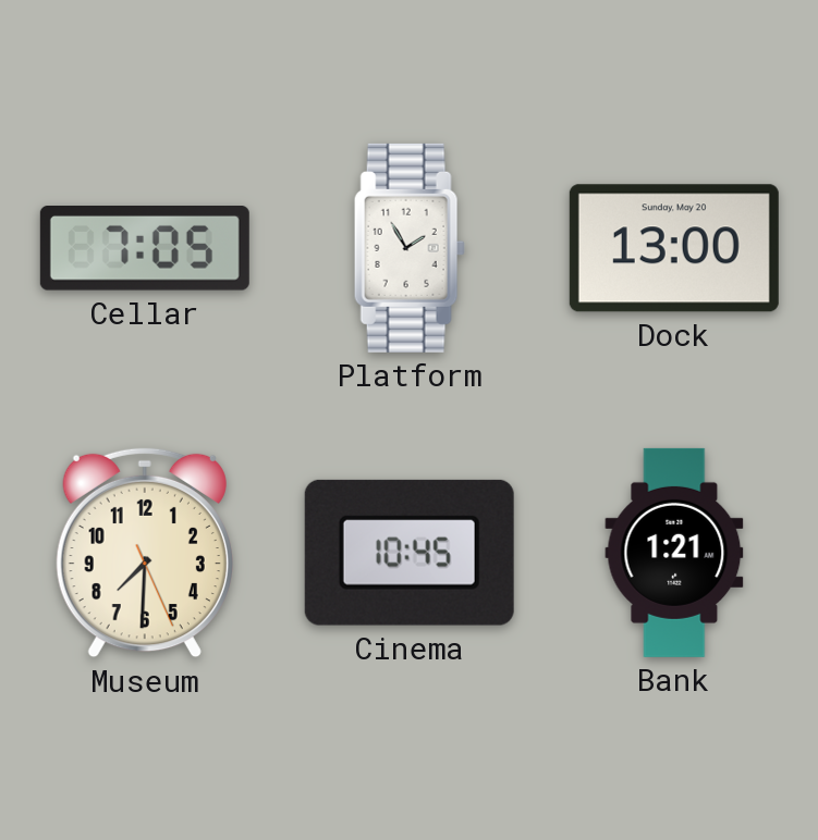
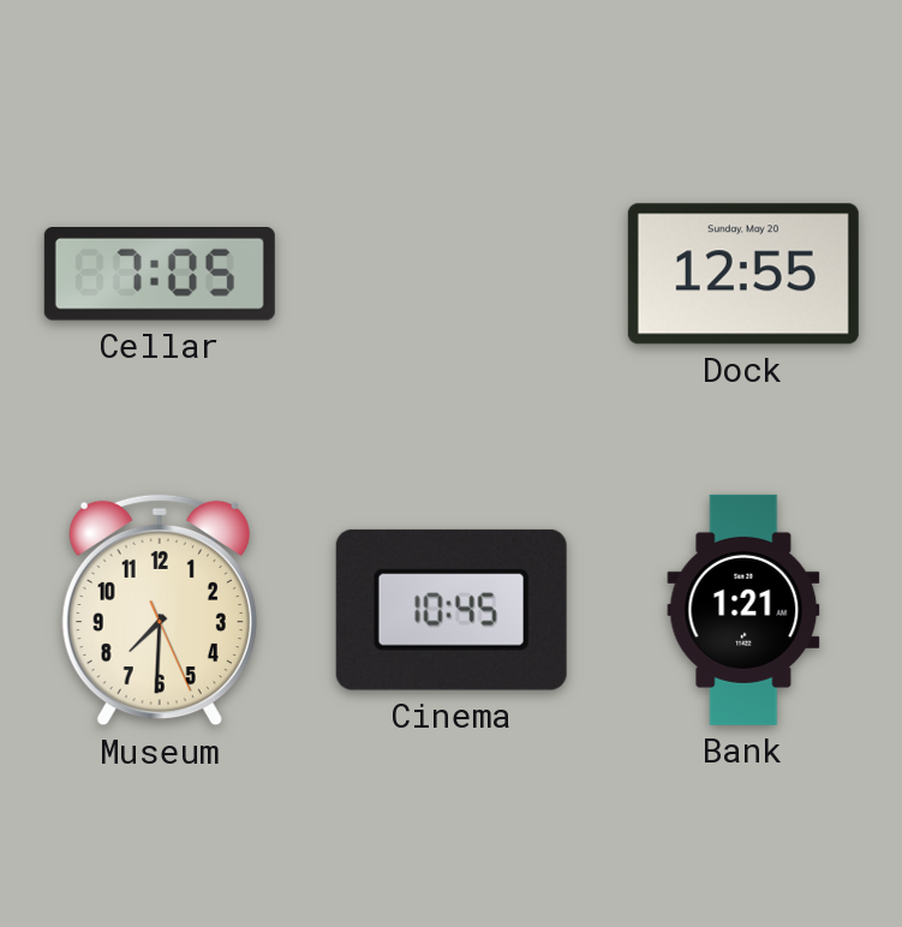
Platform: 1:55 -> none (410, 248)
Dock: 13:00 -> 12:55 (743, 274)
